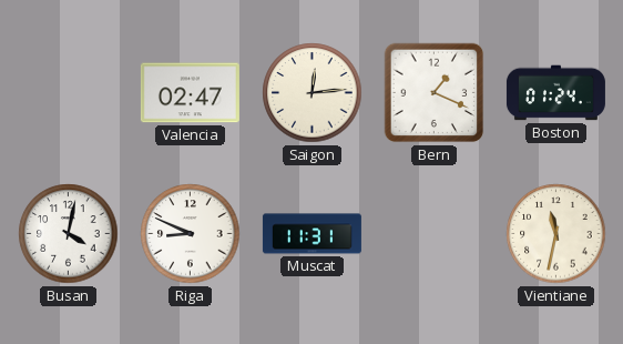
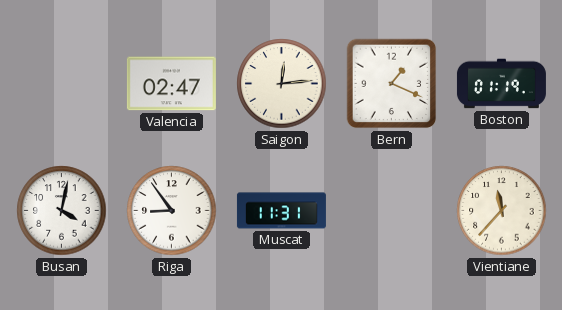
Boston: 01:24 -> 01:19 (501, 84)
Riga: 8:49 -> 8:54 (172, 211)
Vientiane: 11:32 -> 11:37 (502, 211)
